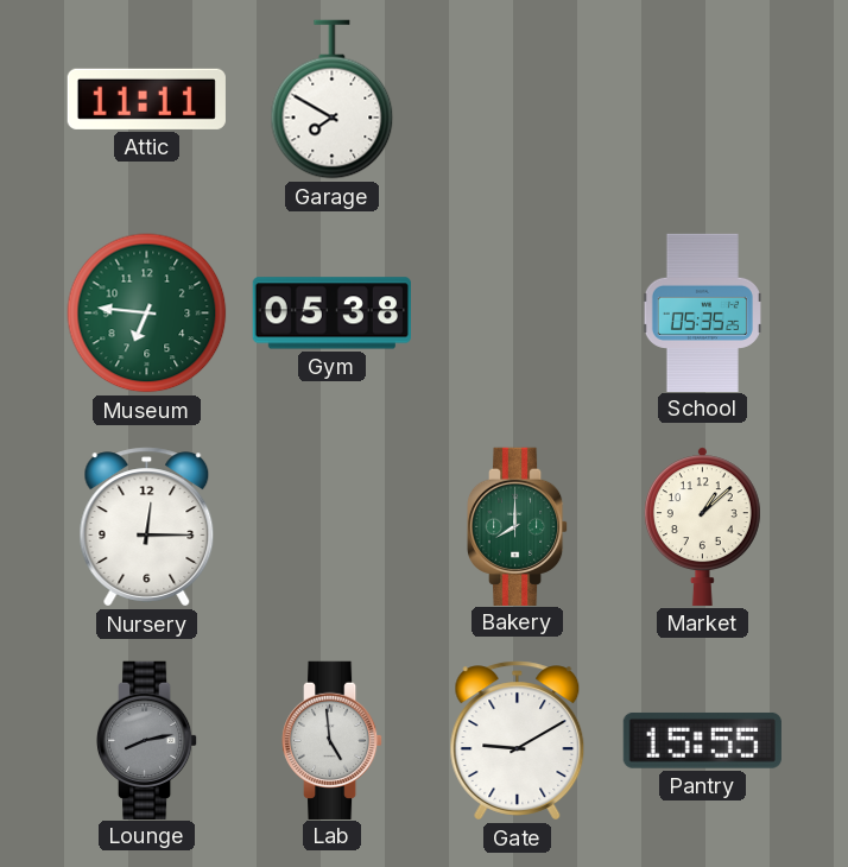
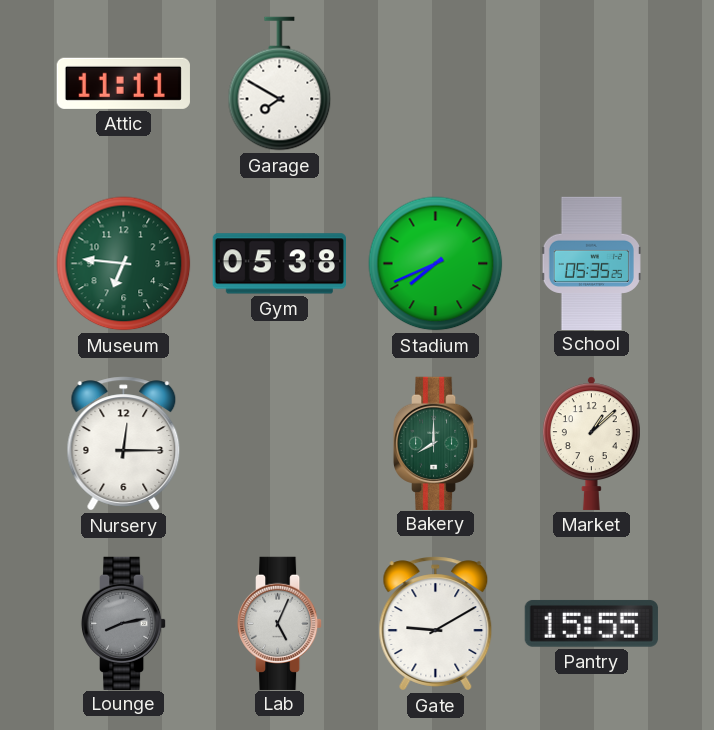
Stadium: none -> 7:41 (436, 264)
Lab: 4:59 -> 5:04 (280, 623)
